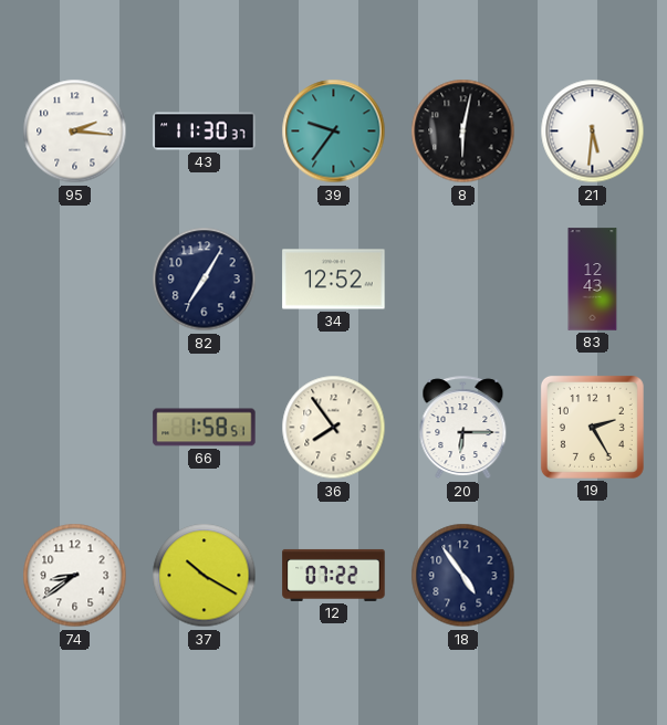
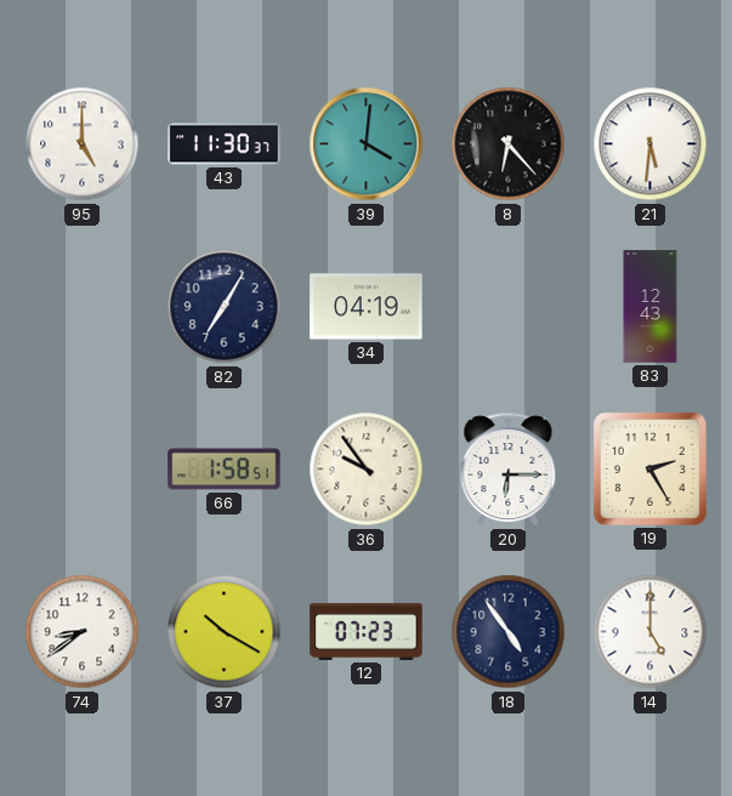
95: 2:16 -> 5:00 (83, 144)
39: 9:36 -> 4:01 (367, 144)
8: 6:02 -> 6:23 (509, 144)
34: 12:52 -> 04:19 (367, 307)
36: 7:54 -> 9:54 (367, 470)
12: 07:22 -> 07:23 (367, 631)
14: none -> 5:00 (651, 632)
